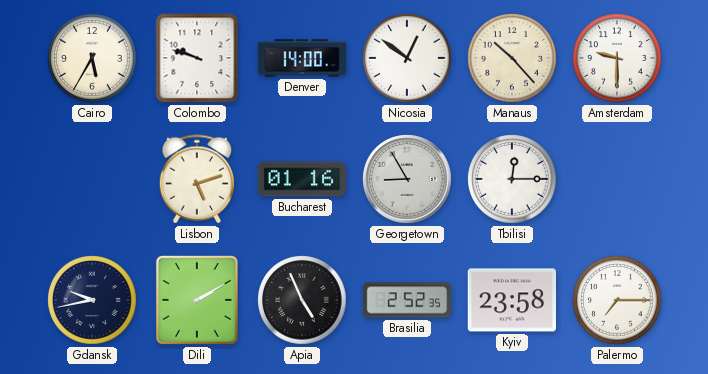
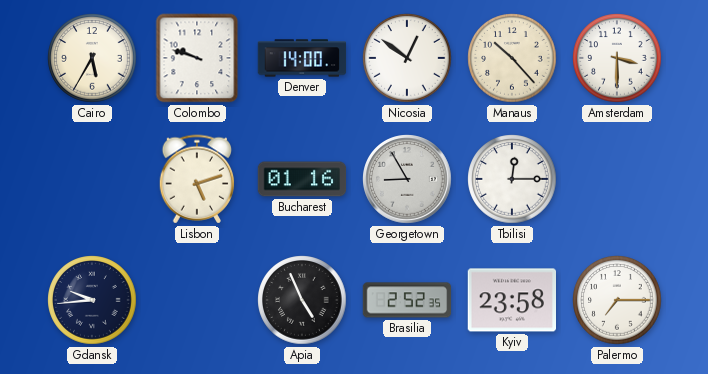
Amsterdam: 9:30 -> 3:30 (617, 58)
Gdansk: 9:43 -> 9:44 (92, 300)
Dili: 2:10 -> none (197, 300)
